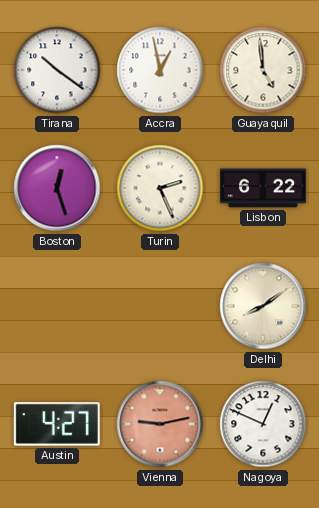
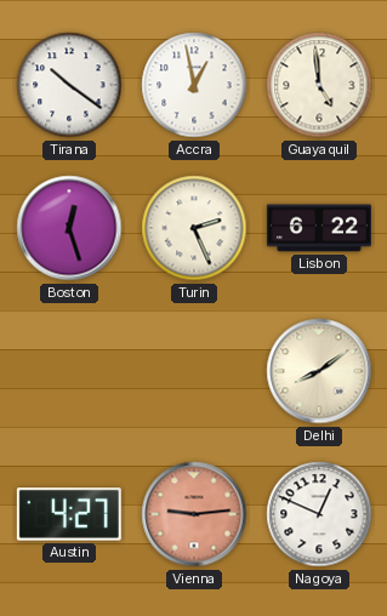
Vienna: 9:13 -> 9:14 (194, 514)
